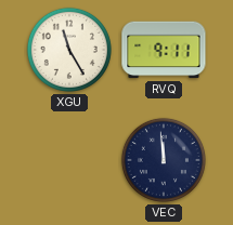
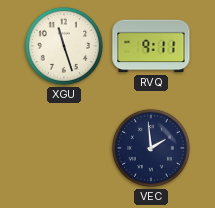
XGU: 11:25 -> 11:27 (64, 46)
VEC: 11:59 -> 1:59 (151, 148)
